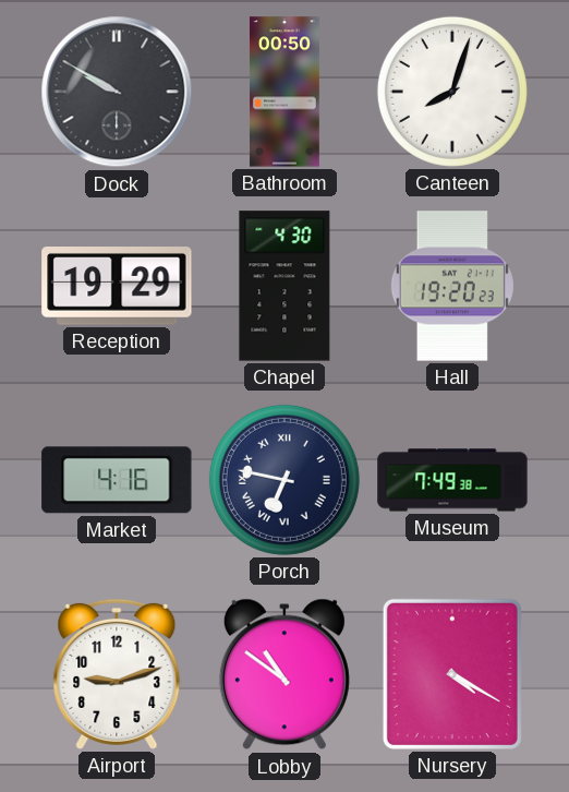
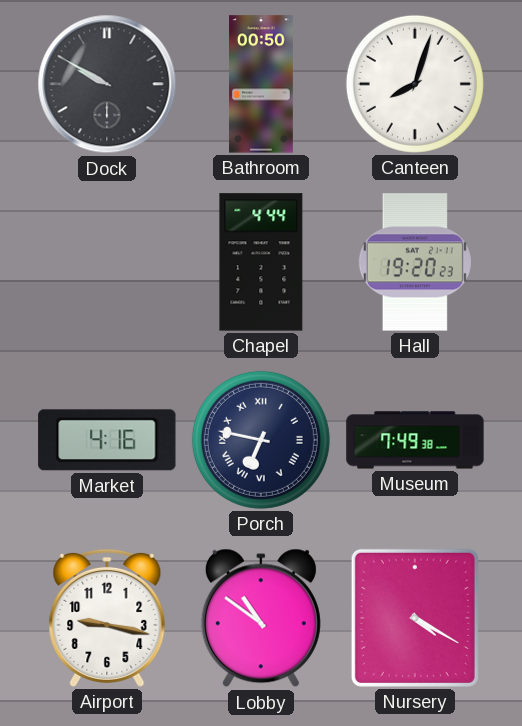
Reception: 19:29 -> none (117, 287)
Chapel: 4:30 -> 4:44 (261, 262)
Airport: 9:12 -> 9:17 (107, 618)
